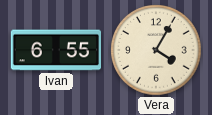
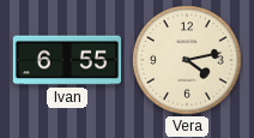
Vera: 4:05 -> 4:13 (187, 60)
